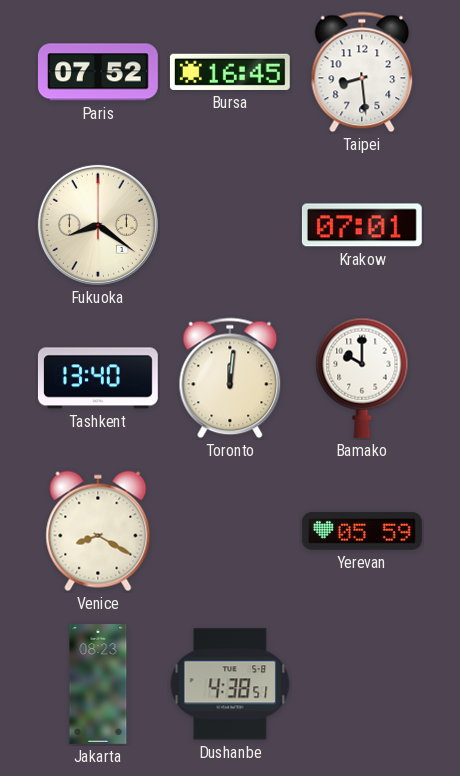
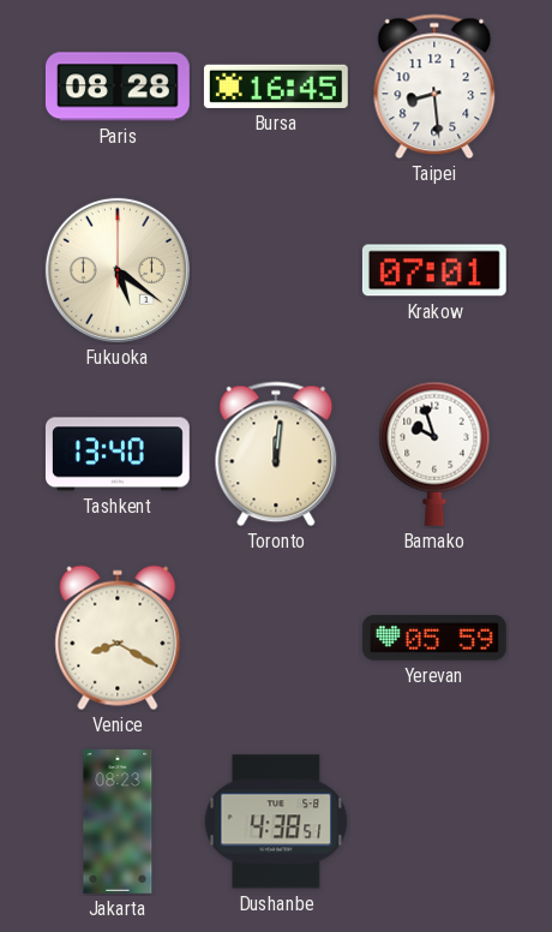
Paris: 07:52 -> 08:28 (118, 86)
Fukuoka: 8:21 -> 5:21 (118, 270)
Bamako: 10:00 -> 9:57 (434, 454)
